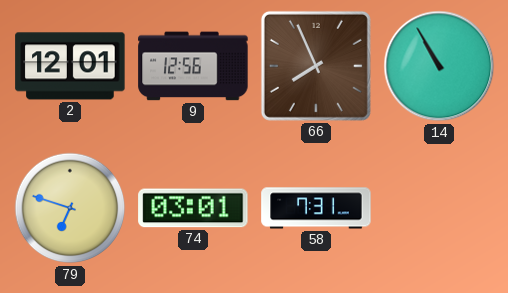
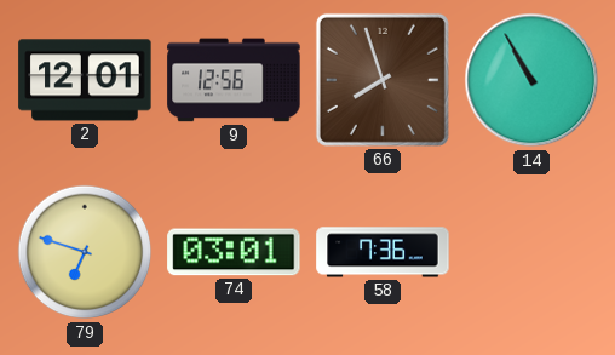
66: 7:56 -> 7:57 (383, 80)
58: 7:31 -> 7:36 (383, 252)
